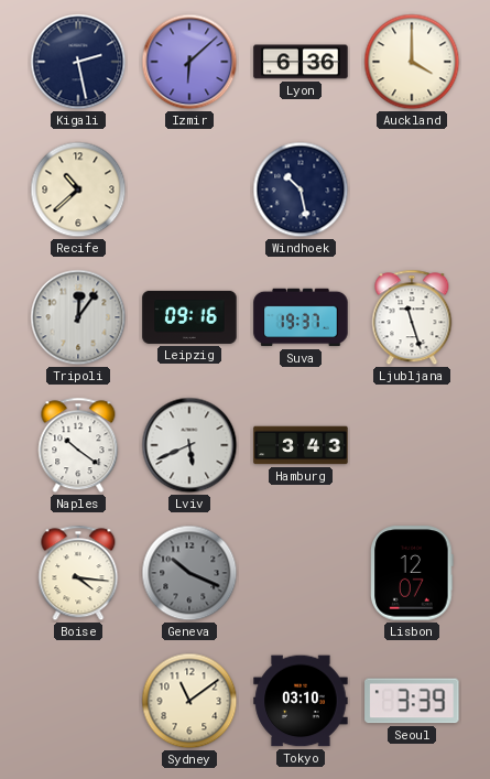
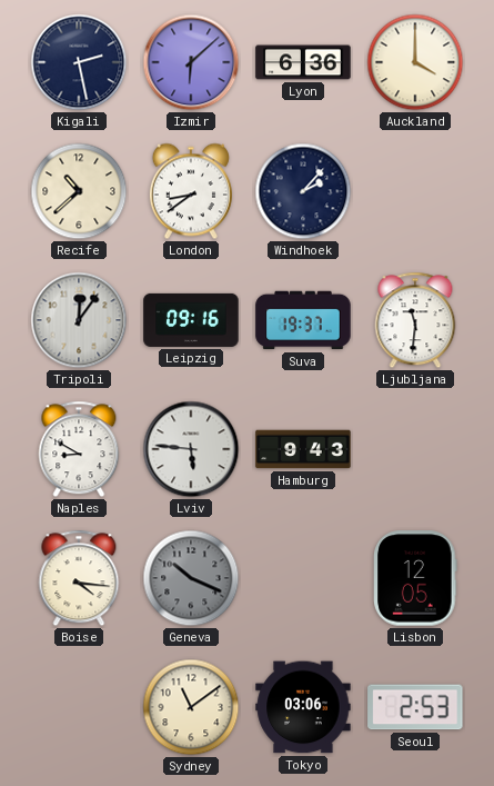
London: none -> 8:39 (191, 191)
Windhoek: 10:28 -> 2:07 (303, 191)
Ljubljana: 11:27 -> 11:31 (415, 320)
Naples: 10:21 -> 8:50 (79, 449)
Lviv: 5:41 -> 5:46 (191, 449)
Hamburg: 3:43 -> 9:43 (303, 449)
Lisbon: 12:07 -> 12:05 (415, 578)
Tokyo: 03:10 -> 03:06 (303, 707)
Seoul: 3:39 -> 2:53 (415, 707)
